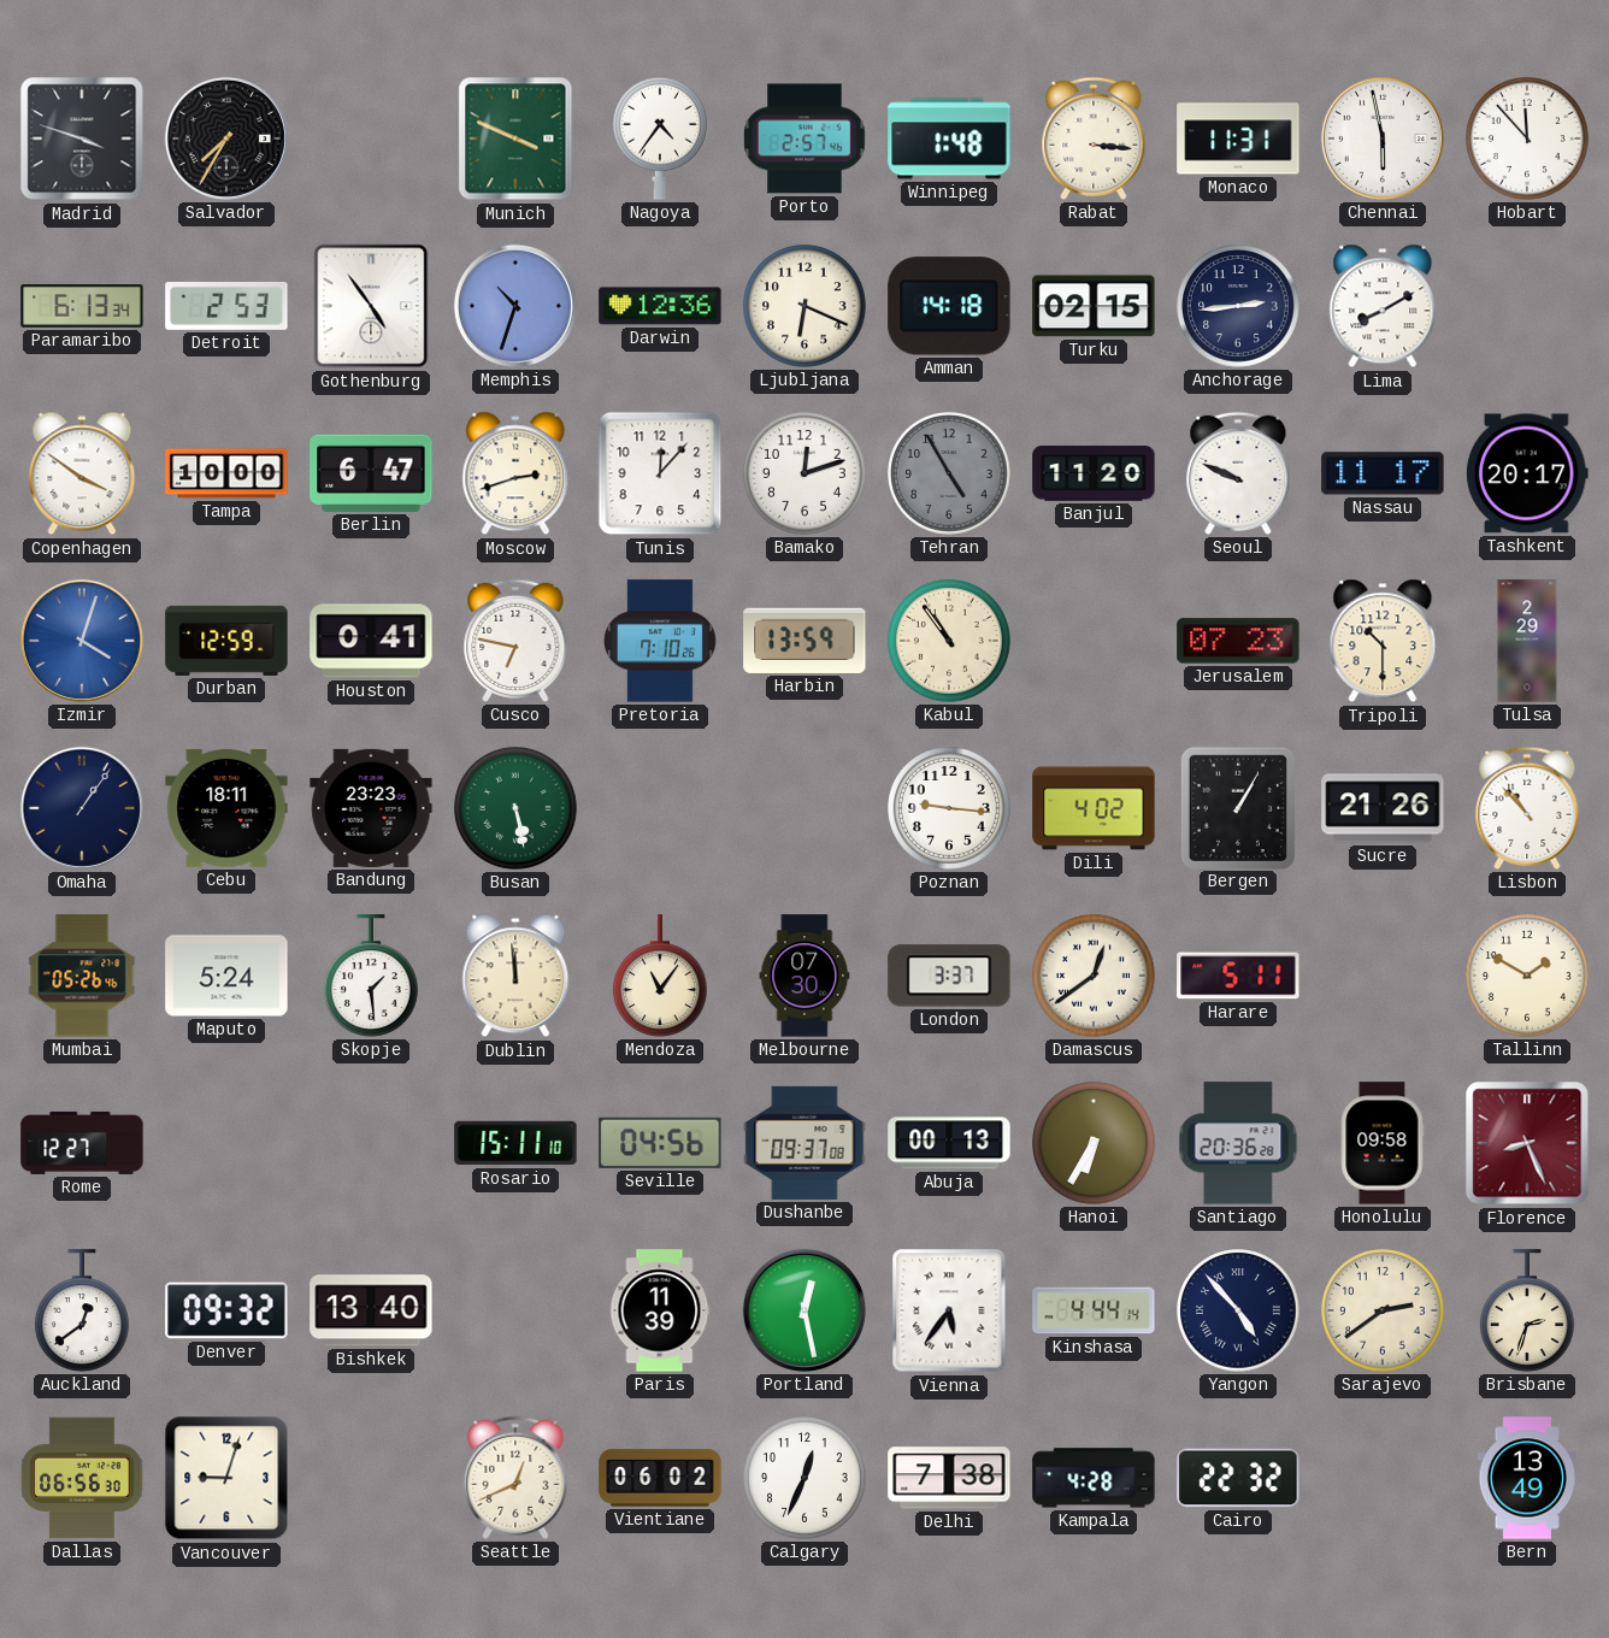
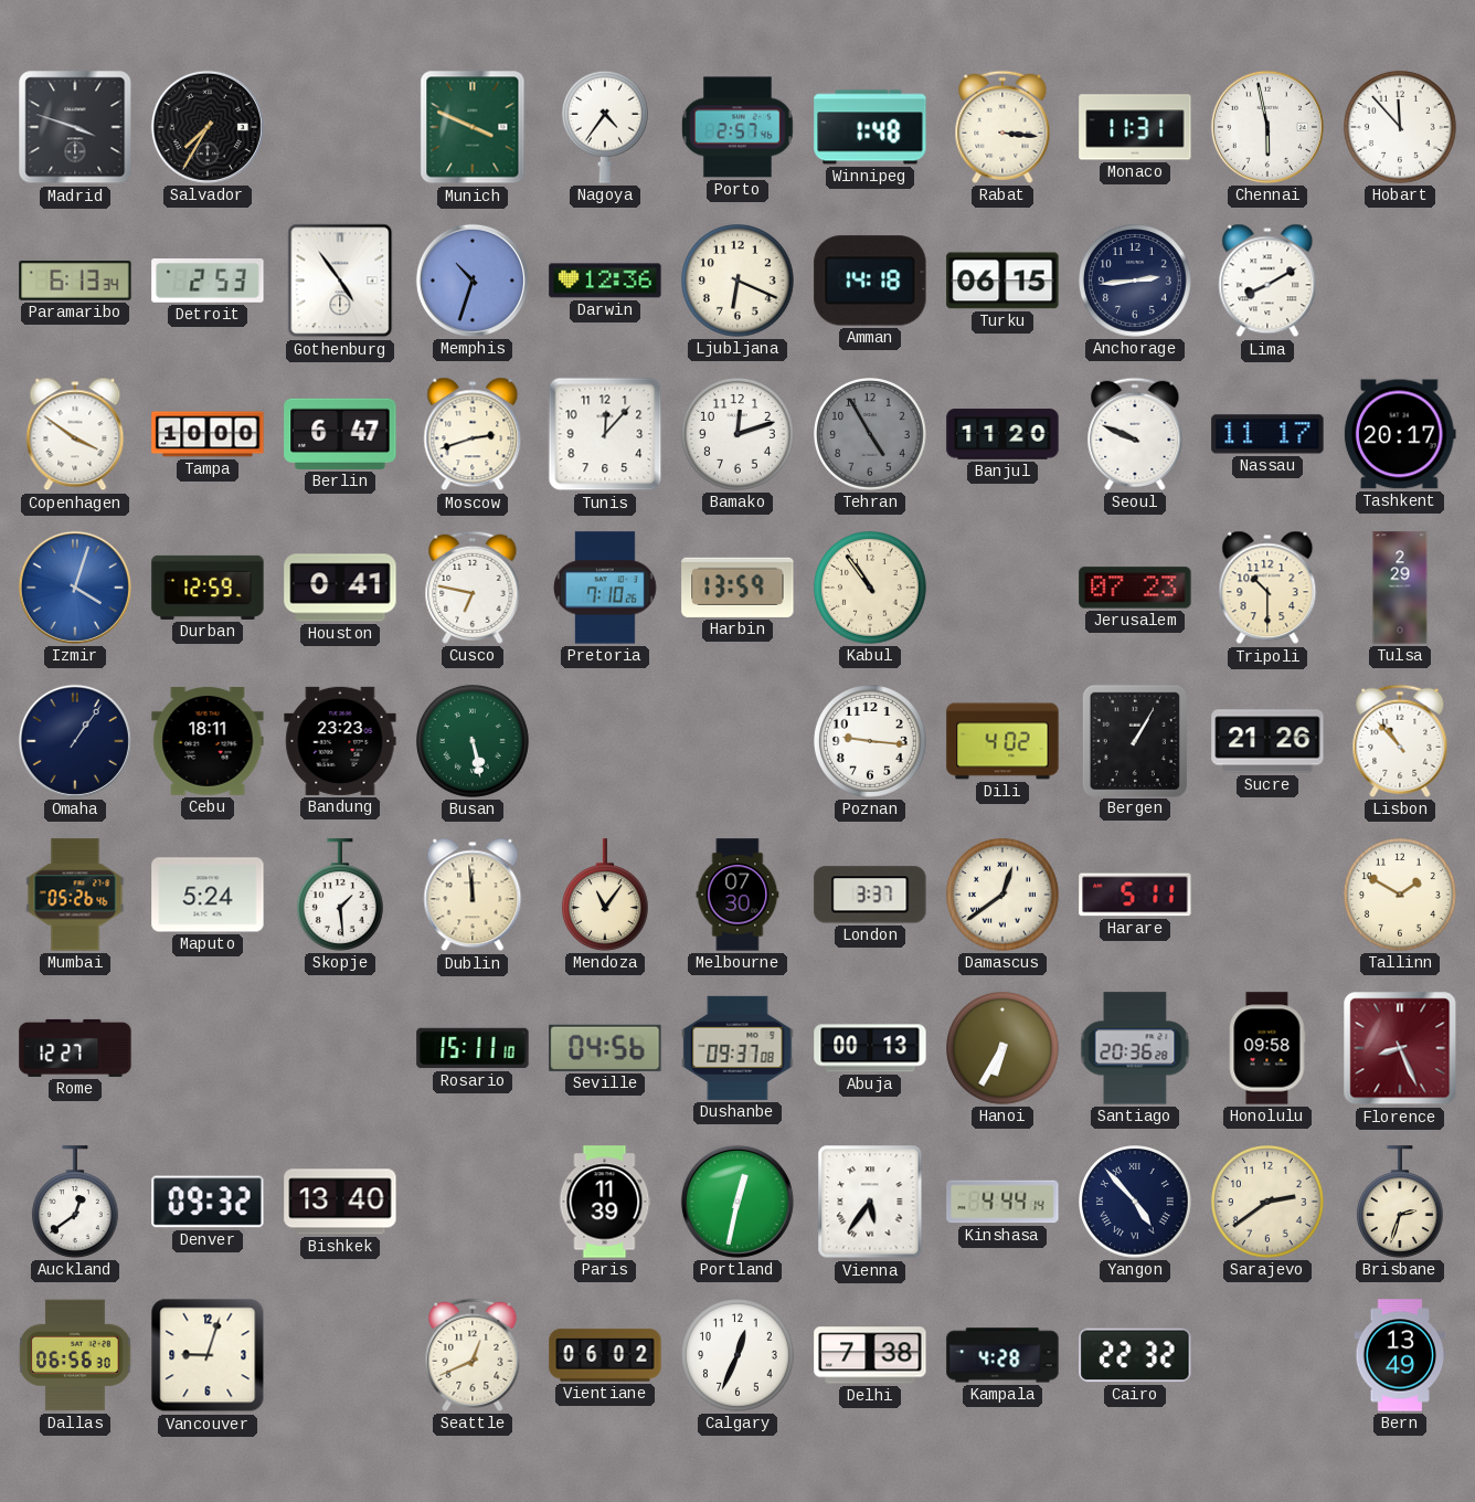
Turku: 02:15 -> 06:15 (1002, 281)
Portland: 12:28 -> 12:32 (737, 1202)
